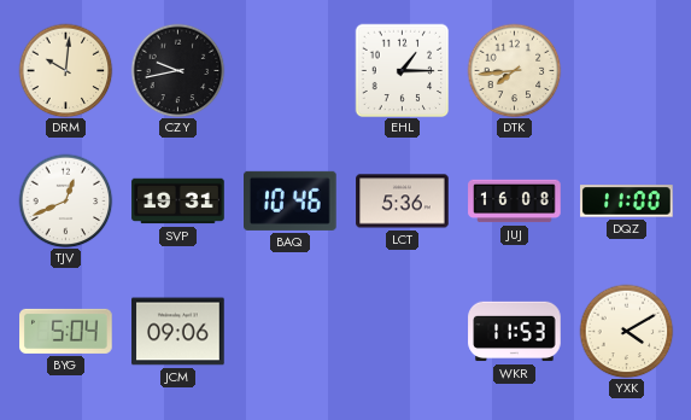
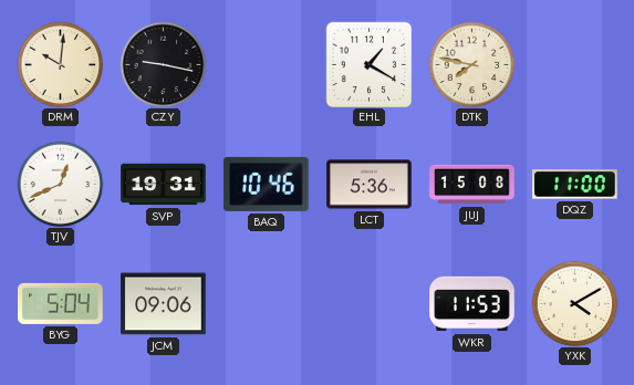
CZY: 9:43 -> 9:17 (163, 64)
EHL: 1:15 -> 1:20 (368, 64)
DTK: 7:44 -> 7:47 (471, 64)
JUJ: 16:08 -> 15:08 (472, 185)
